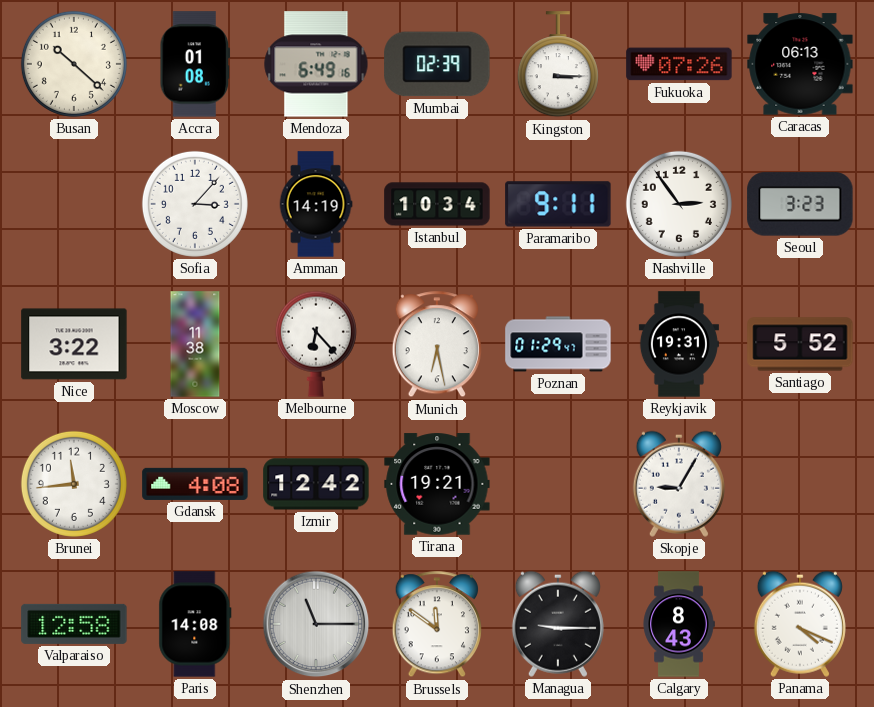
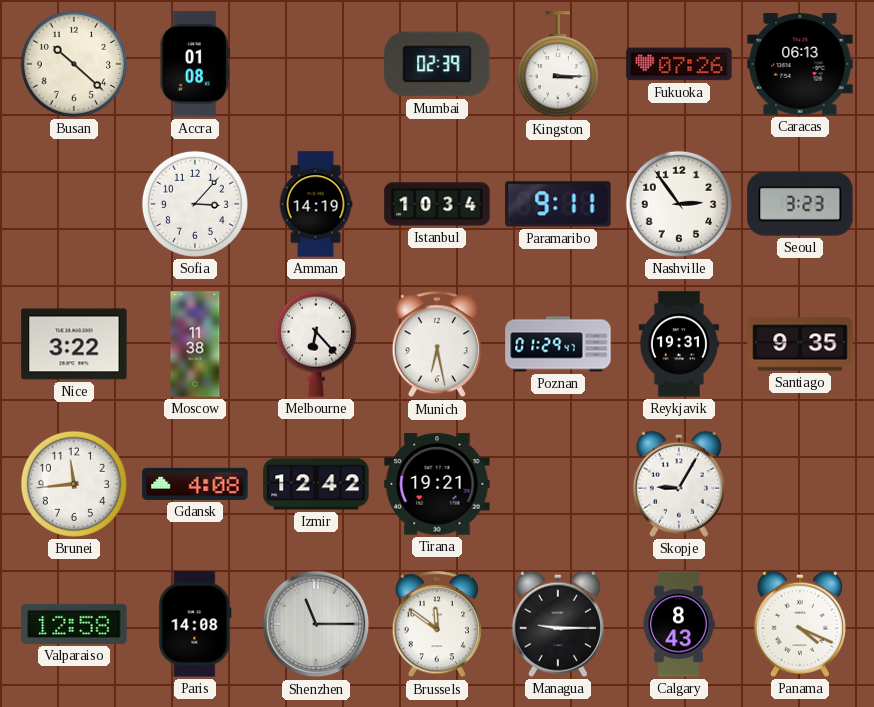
Mendoza: 6:49 -> none (316, 64)
Santiago: 5:52 -> 9:35 (800, 344)
